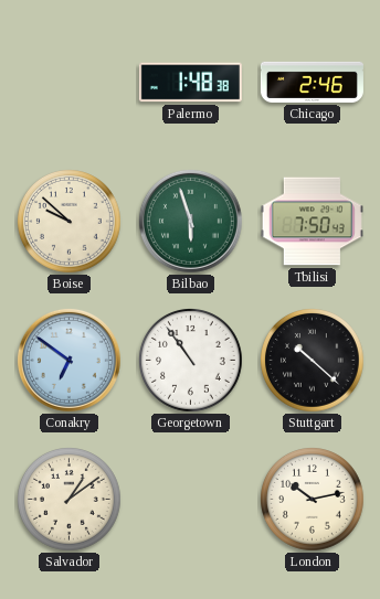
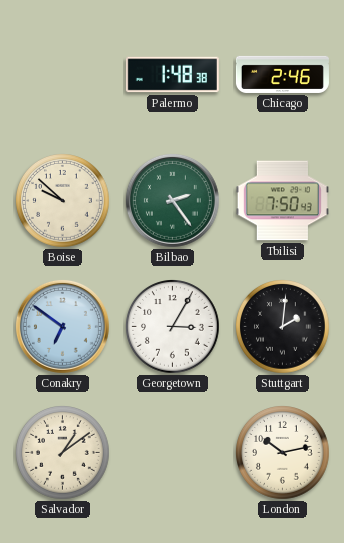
Bilbao: 5:57 -> 2:24 (172, 200)
Georgetown: 10:54 -> 3:05 (173, 327)
Stuttgart: 10:22 -> 2:01 (283, 327)
